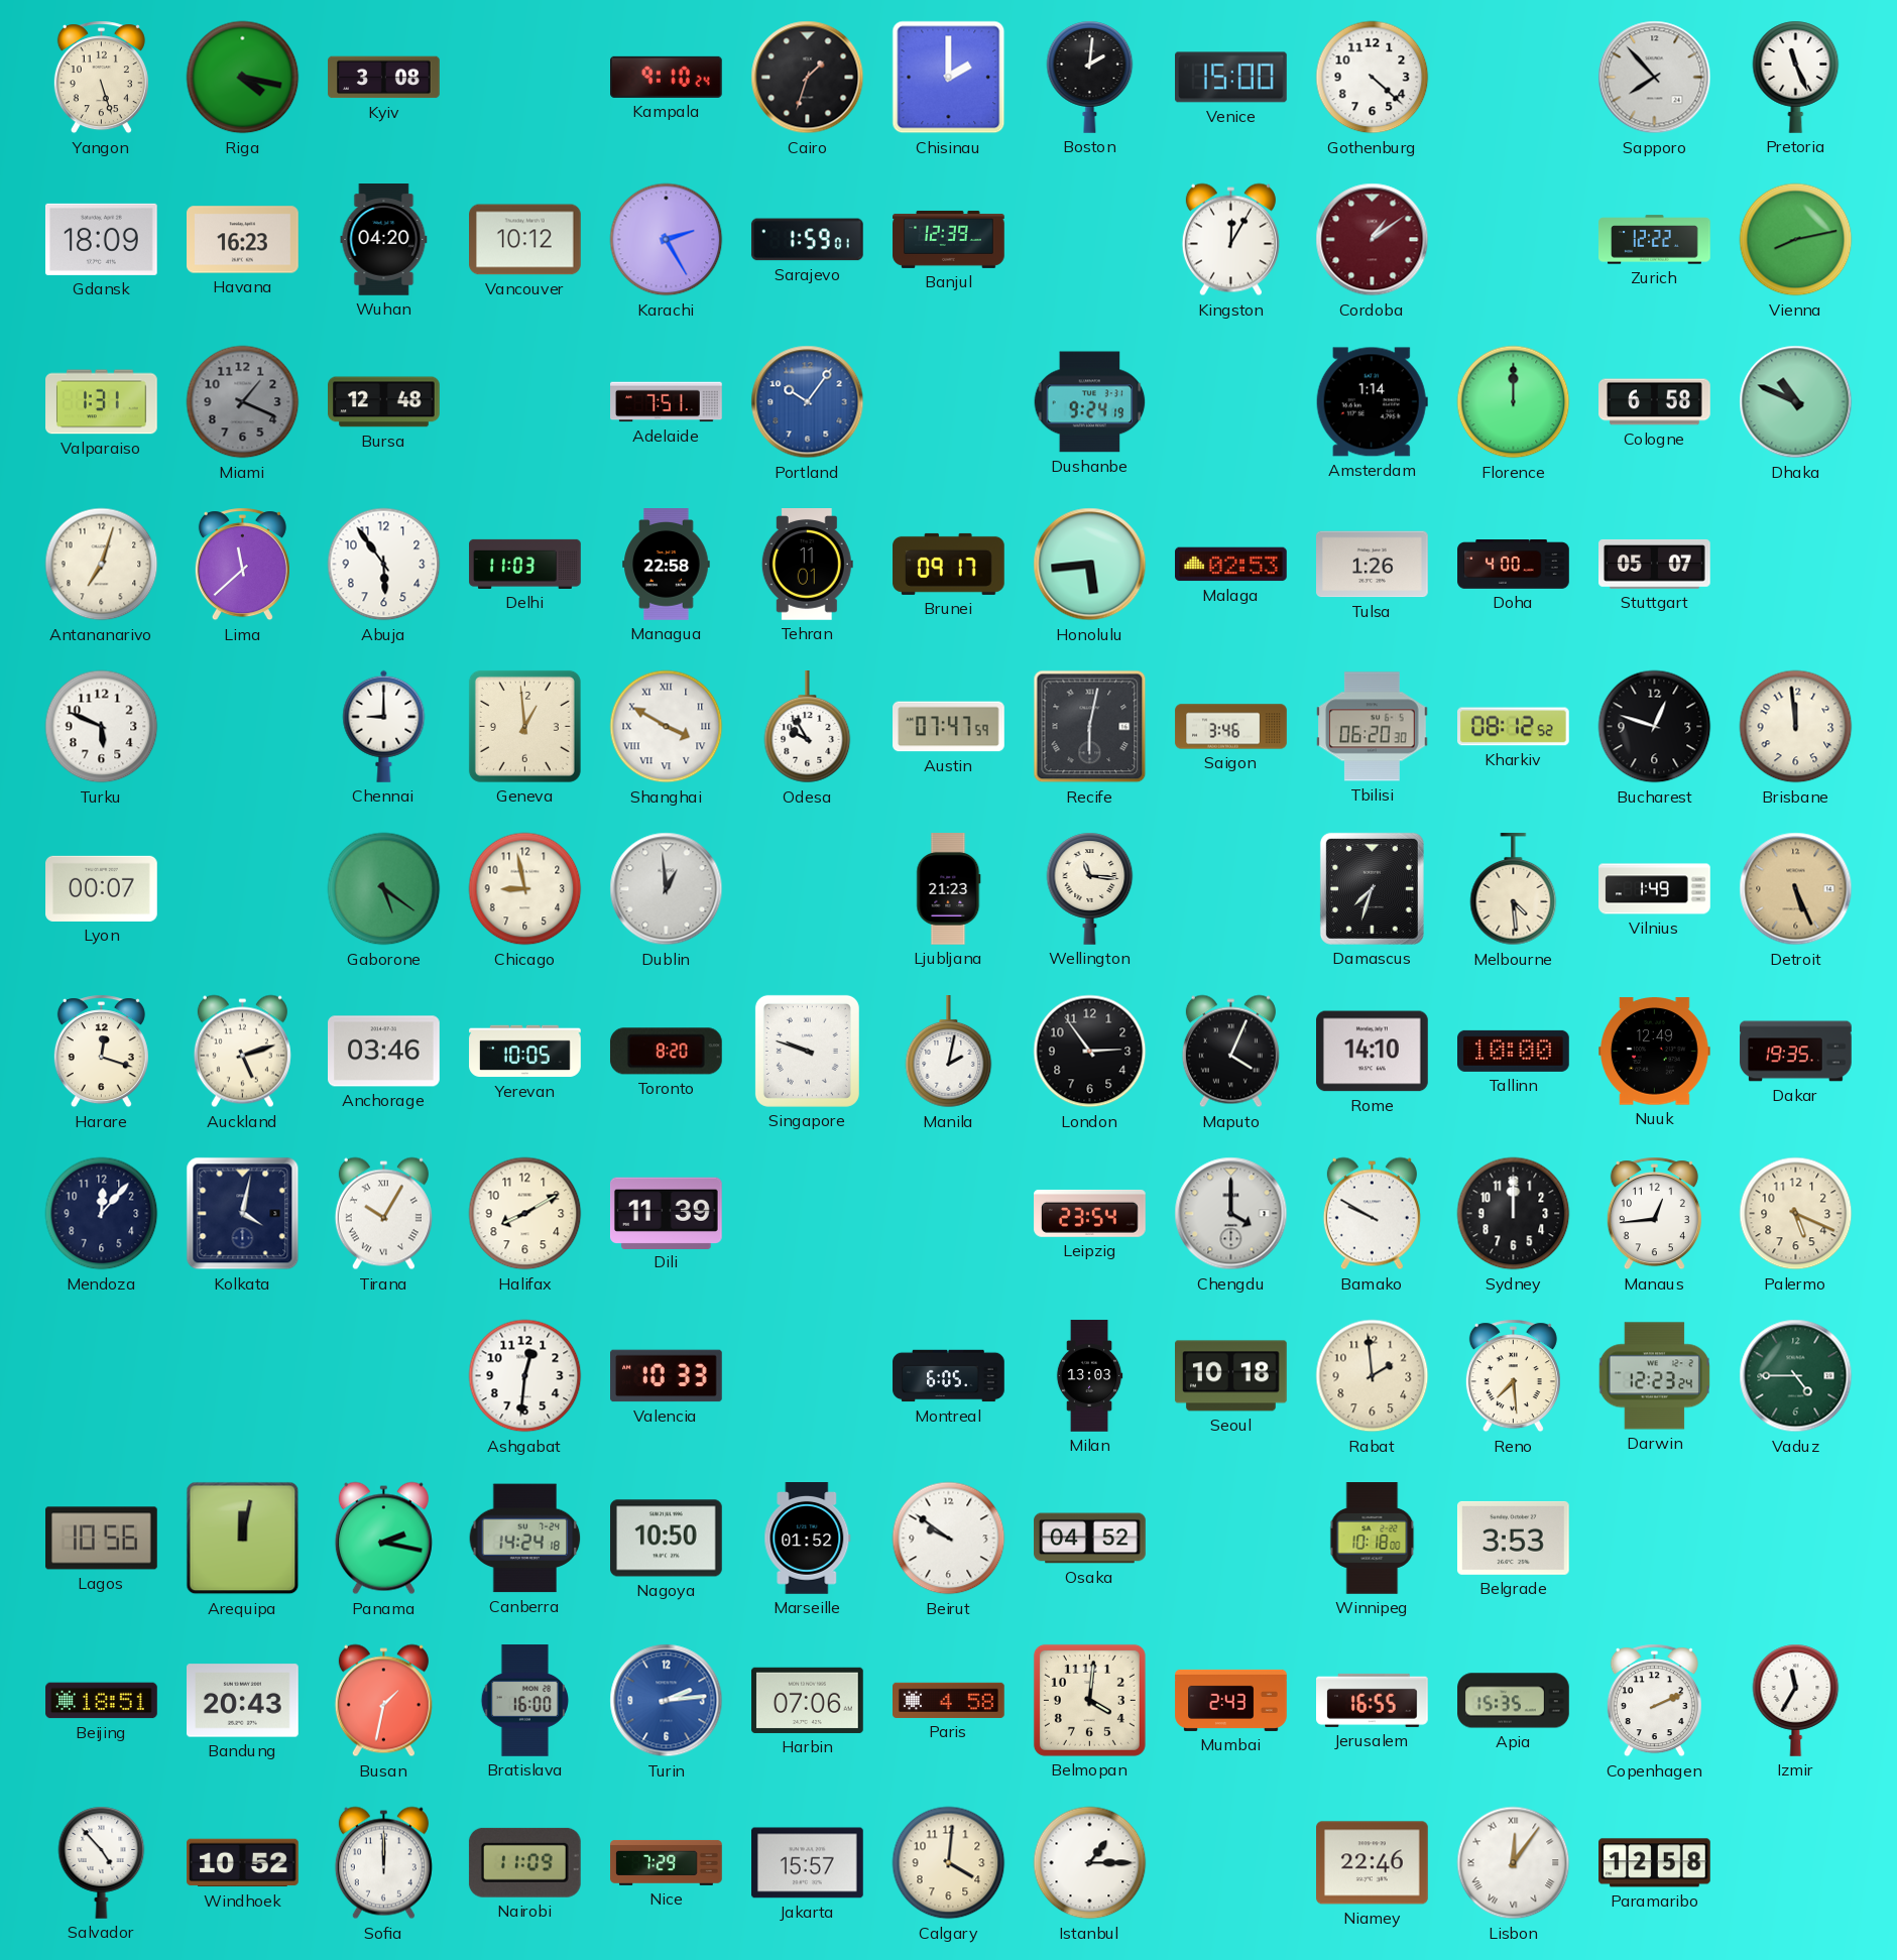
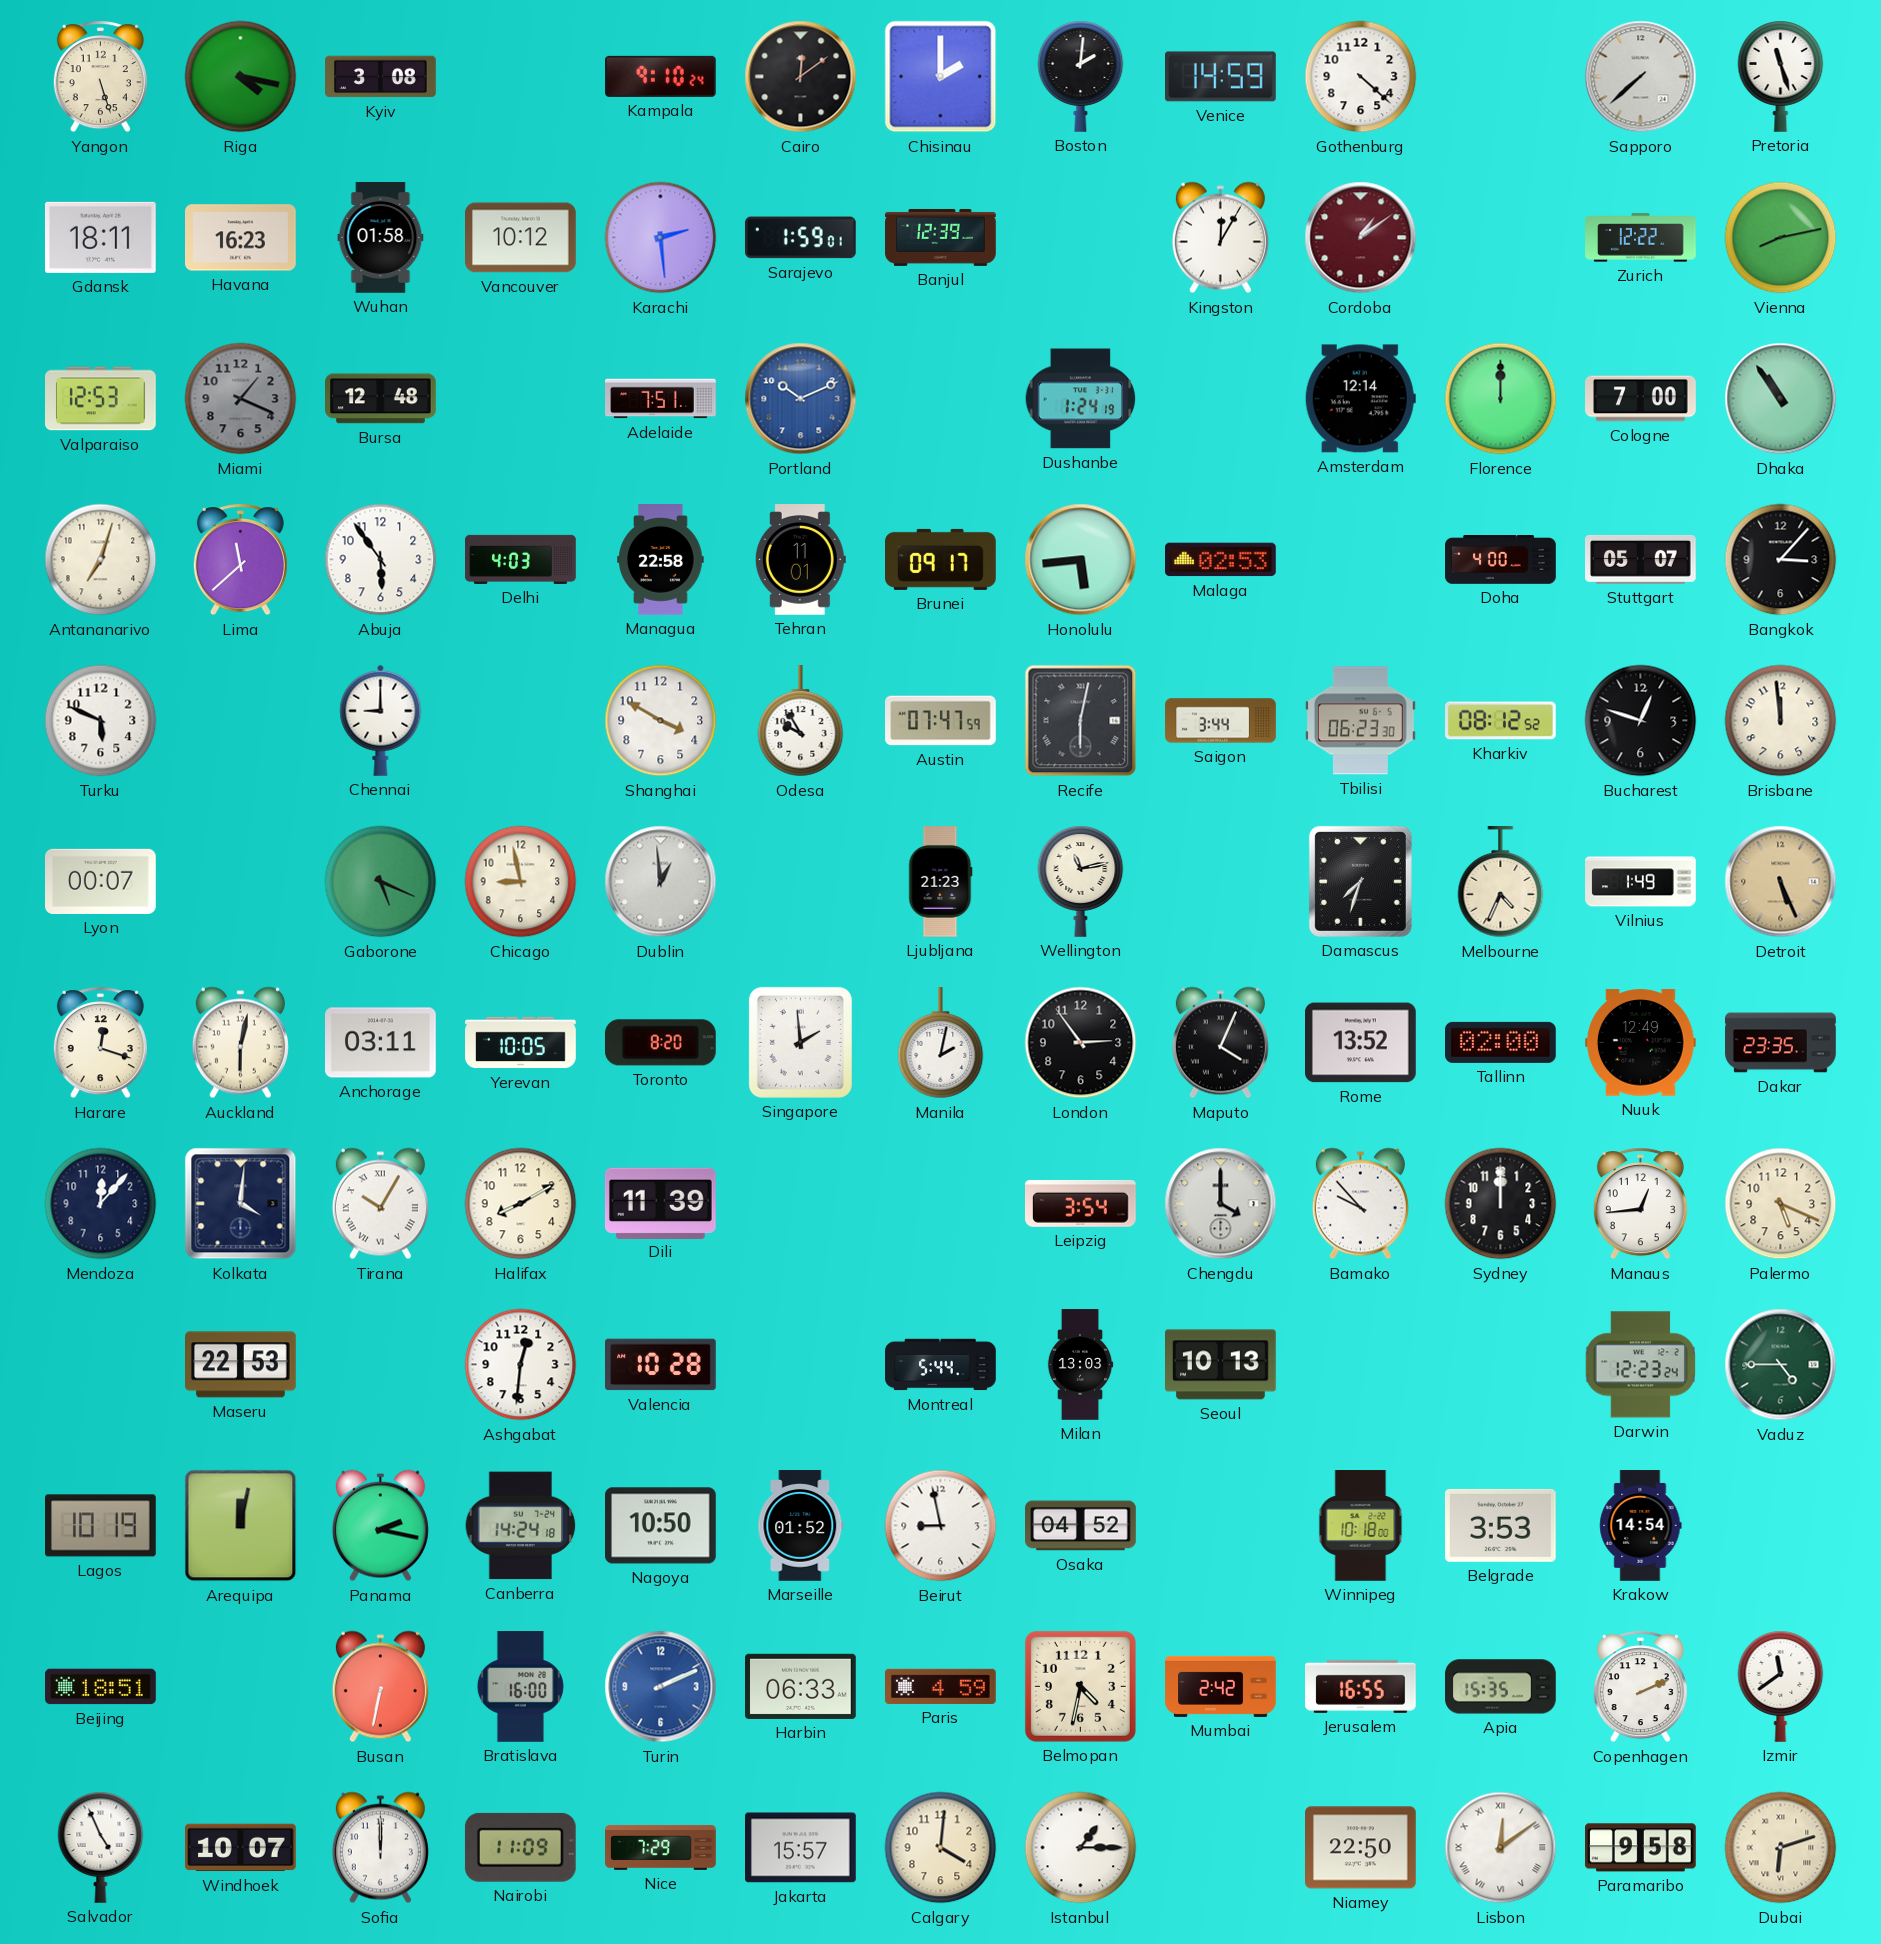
Cairo: 1:33 -> 12:09 (801, 77)
Venice: 15:00 -> 14:59 (1221, 77)
Sapporo: 7:53 -> 7:38 (1641, 77)
Pretoria: 11:26 -> 11:27 (1781, 76)
Gdansk: 18:09 -> 18:11 (100, 237)
Wuhan: 04:20 -> 01:58 (381, 238)
Karachi: 2:25 -> 2:29 (661, 238)
Valparaiso: 1:31 -> 12:53 (101, 399)
Portland: 10:06 -> 10:11 (801, 399)
Dushanbe: 9:24 -> 1:24 (1081, 399)
Amsterdam: 1:14 -> 12:14 (1360, 399)
Cologne: 6:58 -> 7:00 (1641, 399)
Dhaka: 10:49 -> 10:54 (1781, 399)
Delhi: 11:03 -> 4:03 (521, 559)
Tulsa: 1:26 -> none (1373, 565)
Bangkok: none -> 3:07 (1781, 560)
Geneva: 12:59 -> none (524, 726)
Shanghai numerals: Roman -> Arabic (661, 721)
Saigon: 3:46 -> 3:44 (1221, 721)
Tbilisi: 06:20 -> 06:23 (1361, 721)
Gaborone: 5:21 -> 5:19 (381, 882)
Wellington: 11:16 -> 11:13 (1081, 881)
Melbourne: 4:29 -> 4:34 (1501, 883)
Auckland: 5:12 -> 6:02 (240, 1043)
Anchorage: 03:46 -> 03:11 (381, 1043)
Singapore: 9:48 -> 1:59 (800, 1042)
Rome: 14:10 -> 13:52 (1361, 1043)
Tallinn: 10:00 -> 02:00 (1501, 1042)
Dakar: 19:35 -> 23:35 (1781, 1043)
Kolkata: 4:02 -> 4:01 (241, 1204)
Leipzig: 23:54 -> 3:54 (1081, 1203)
Bamako: 9:50 -> 9:53 (1360, 1204)
Maseru: none -> 22:53 (241, 1365)
Valencia: 10:33 -> 10:28 (661, 1365)
Montreal: 6:05 -> 5:44 (941, 1365)
Seoul: 10:18 -> 10:13 (1221, 1365)
Rabat: 1:59 -> none (1373, 1376)
Reno: 7:29 -> none (1513, 1376)
Lagos: 10:56 -> 10:19 (101, 1526)
Beirut: 9:51 -> 8:58 (941, 1526)
Krakow: none -> 14:54 (1641, 1526)
Bandung: 20:43 -> none (243, 1701)
Busan: 1:32 -> 6:32 (380, 1687)
Turin: 2:14 -> 2:11 (661, 1687)
Harbin: 07:06 -> 06:33 (801, 1686)
Paris: 4:58 -> 4:59 (941, 1686)
Belmopan: 4:01 -> 4:32 (1080, 1686)
Mumbai: 2:43 -> 2:42 (1221, 1686)
Izmir: 11:35 -> 11:39 (1781, 1686)
Salvador: 4:53 -> 4:56 (101, 1847)
Windhoek: 10:52 -> 10:07 (241, 1848)
Niamey: 22:46 -> 22:50 (1361, 1848)
Lisbon: 12:06 -> 12:09 (1501, 1848)
Paramaribo: 12:58 -> 9:58 (1641, 1848)
Dubai: none -> 6:12 (1781, 1848)
